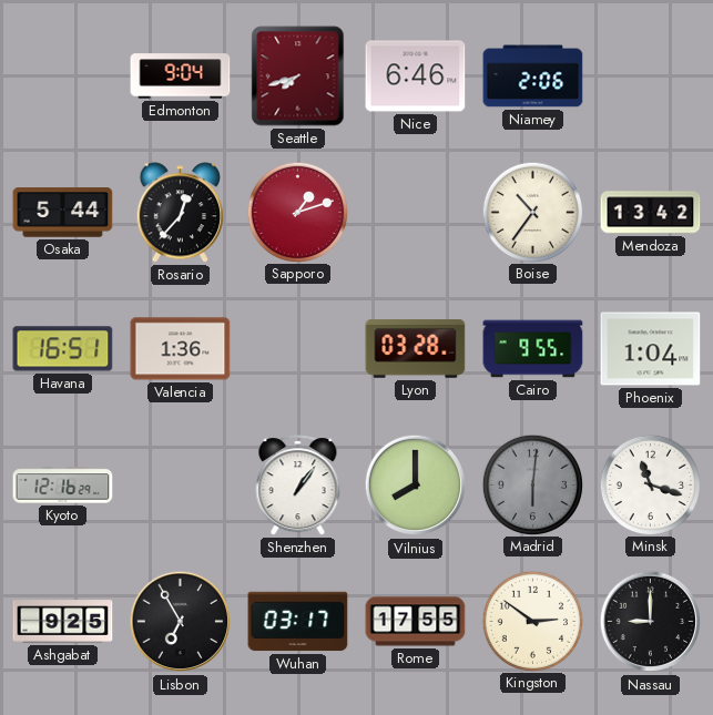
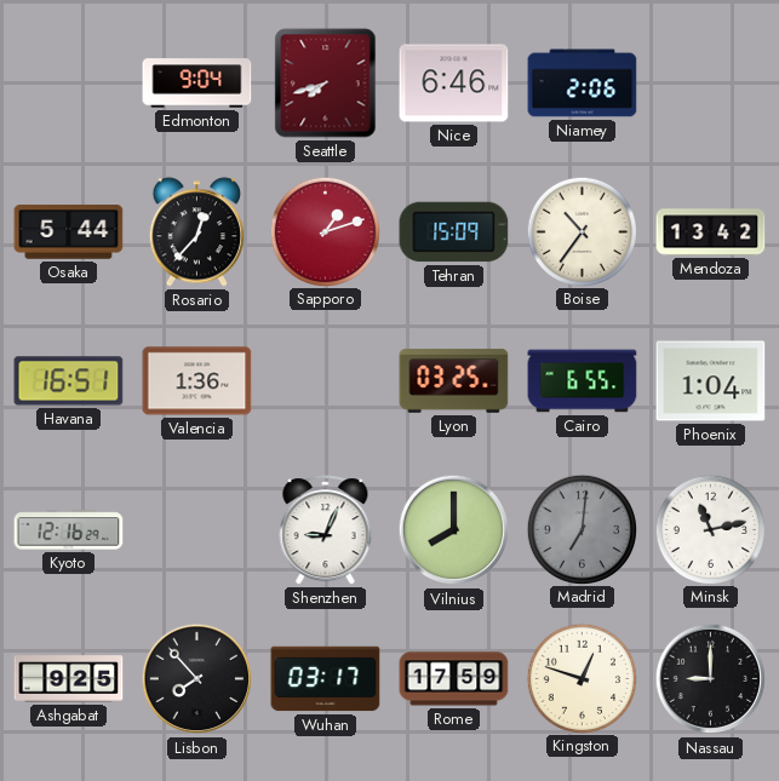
Tehran: none -> 15:09 (454, 232)
Lyon: 03:28 -> 03:25 (454, 381)
Cairo: 9:55 -> 6:55 (583, 381)
Shenzhen: 1:06 -> 9:04 (326, 530)
Madrid: 6:01 -> 7:01 (582, 529)
Minsk: 11:18 -> 11:13 (710, 529)
Lisbon: 6:55 -> 7:53 (197, 679)
Rome: 17:55 -> 17:59 (454, 679)
Kingston: 2:51 -> 12:48 (582, 678)
